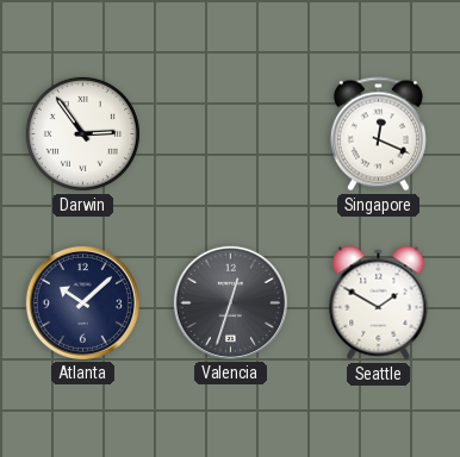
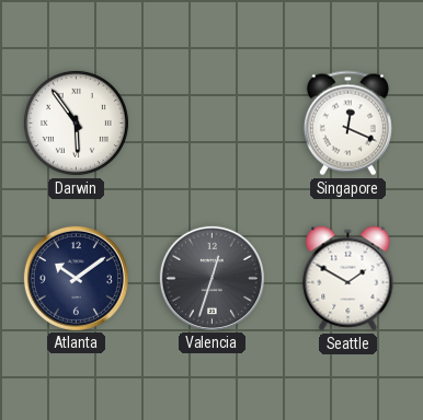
Darwin: 2:54 -> 5:54 (76, 122)
Atlanta: 10:08 -> 10:09 (76, 278)
